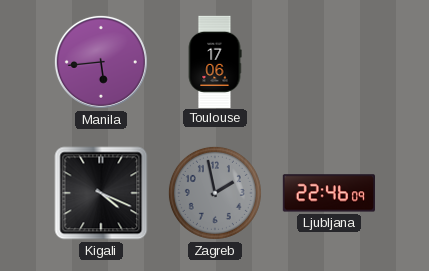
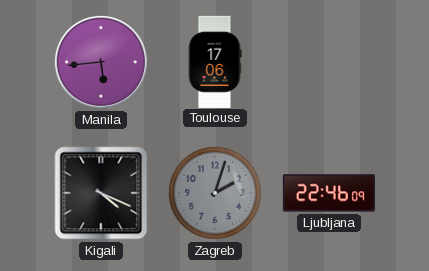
Zagreb: 1:58 -> 2:03 (215, 193)
